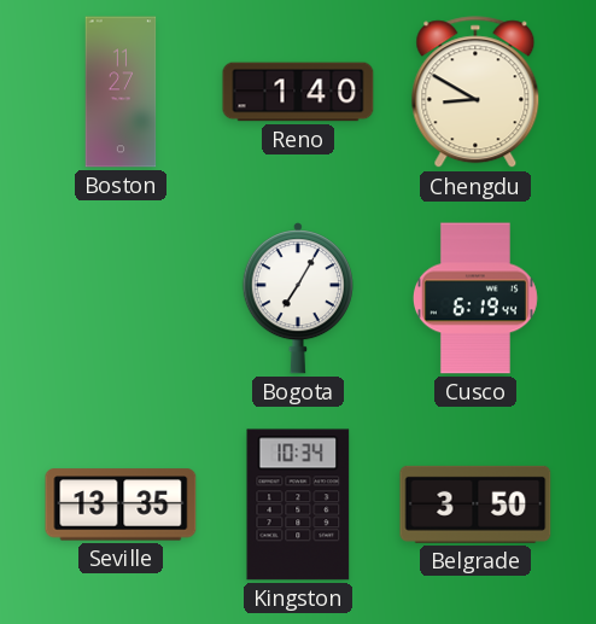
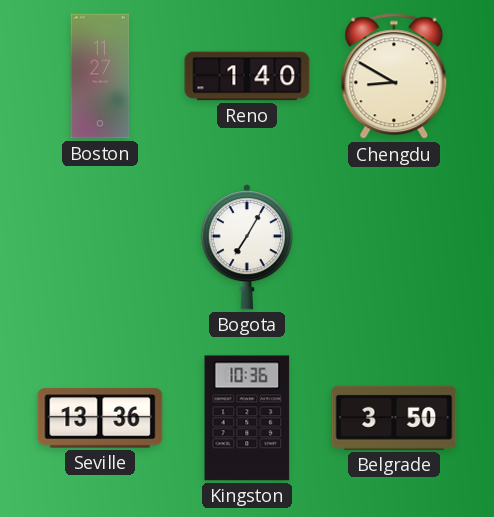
Cusco: 6:19 -> none (475, 298)
Seville: 13:35 -> 13:36 (100, 418)
Kingston: 10:34 -> 10:36 (247, 418)
